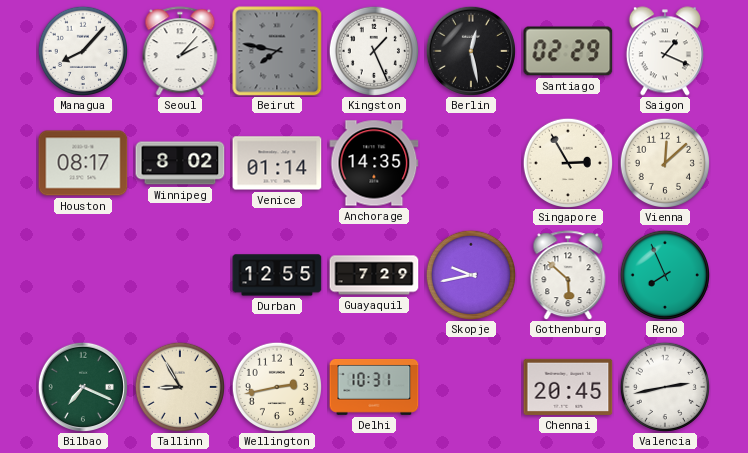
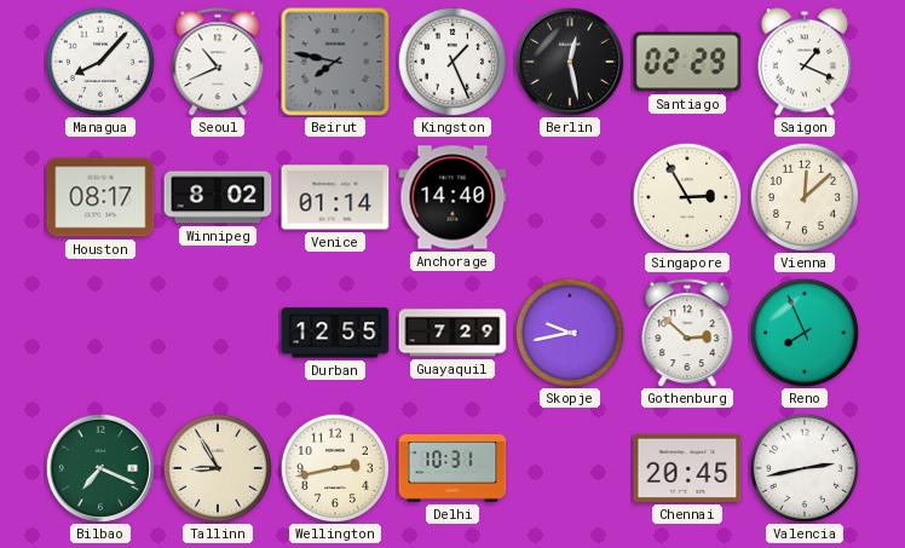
Seoul: 2:07 -> 10:41 (218, 62)
Anchorage: 14:35 -> 14:40 (452, 197)
Gothenburg: 5:52 -> 2:52 (687, 333)
